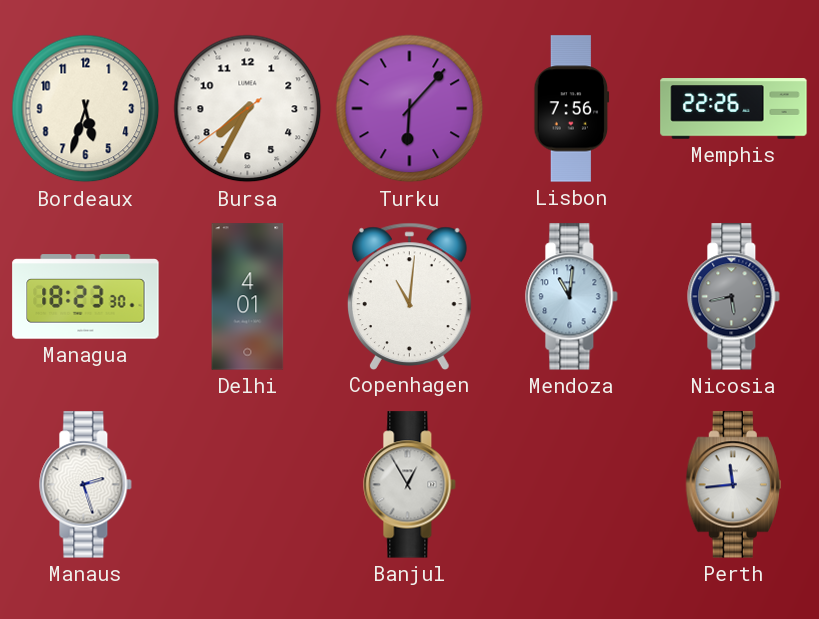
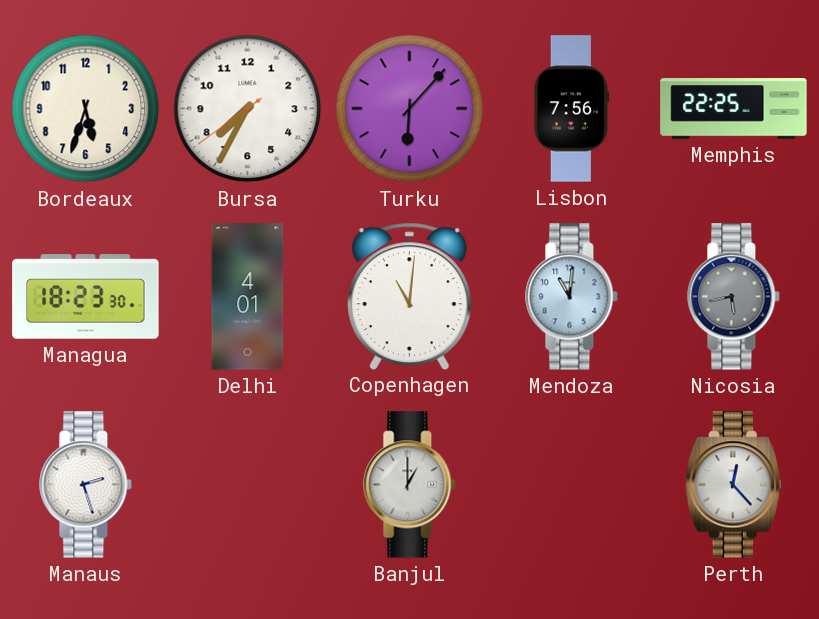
Memphis: 22:26 -> 22:25 (734, 109)
Banjul: 12:55 -> 1:00 (410, 485)
Perth: 11:44 -> 12:23 (733, 485)
